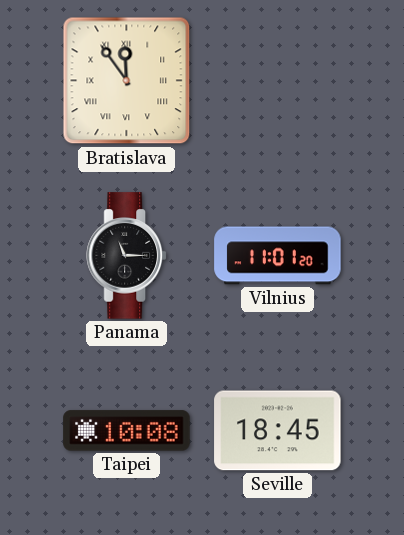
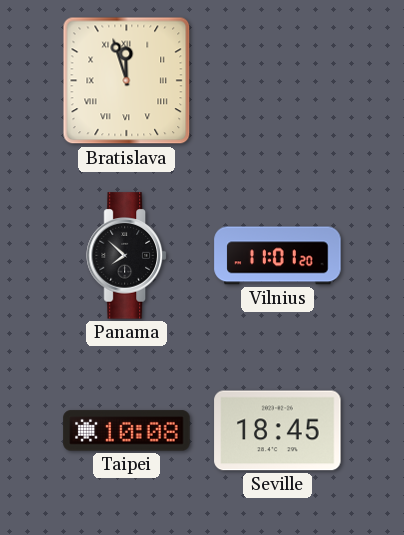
Bratislava: 11:54 -> 11:57 (127, 81)
Panama: 11:15 -> 7:52 (126, 256)
